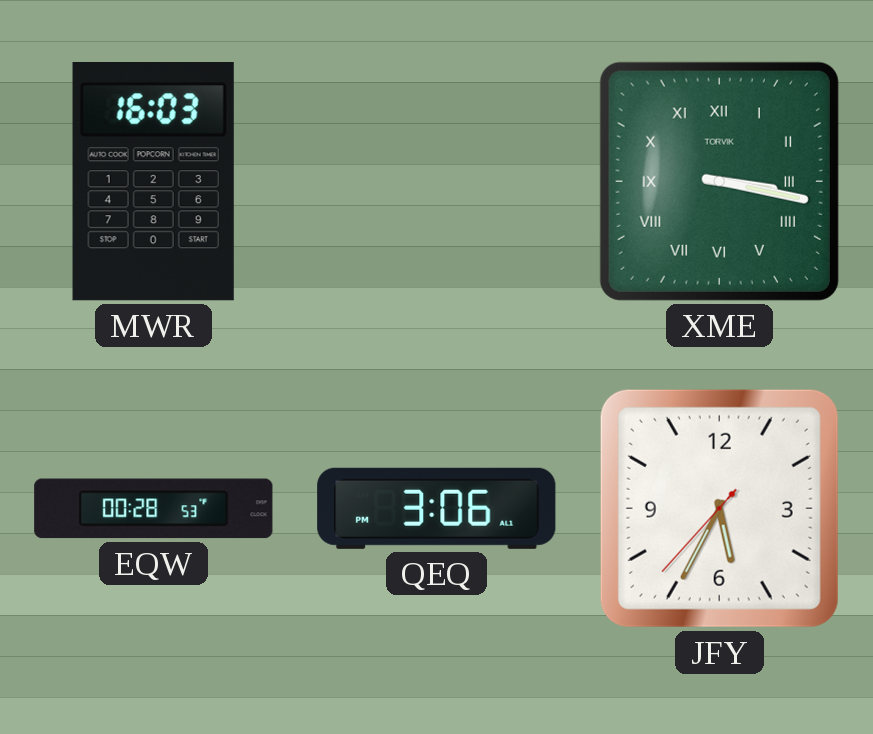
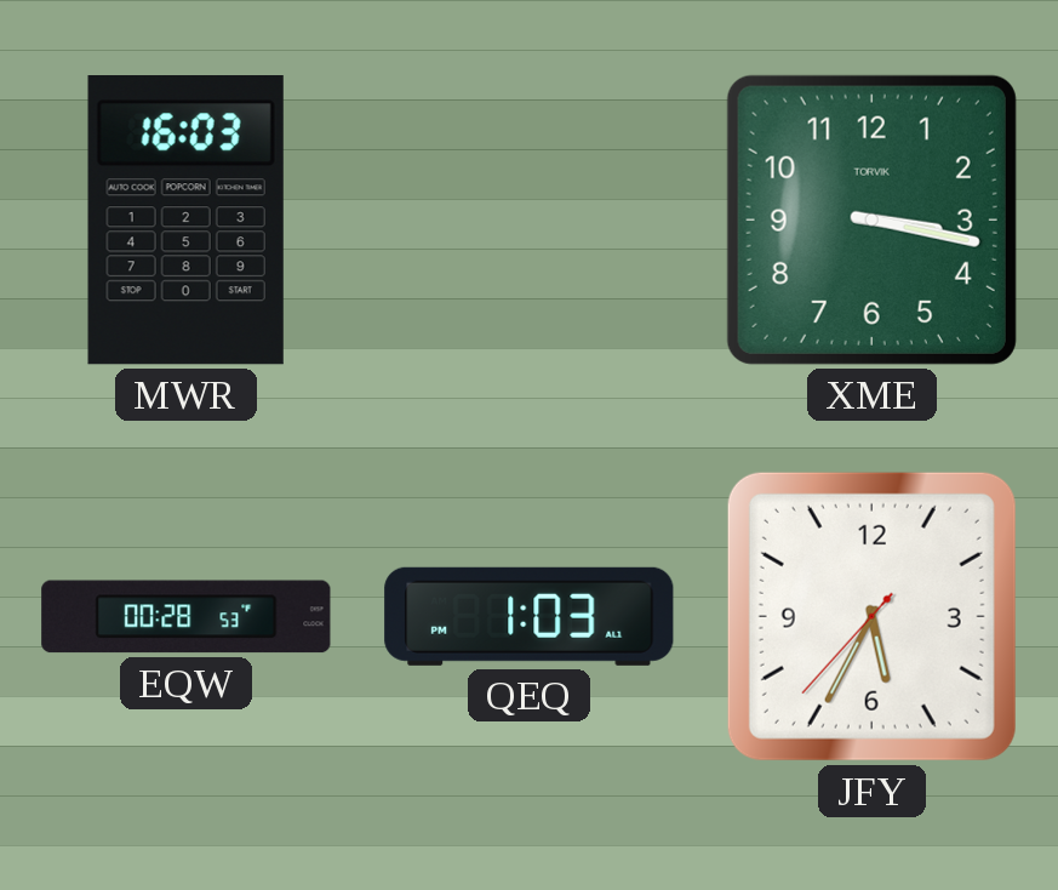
XME numerals: Roman -> Arabic (871, 219)
QEQ: 3:06 -> 1:03 (530, 616)
